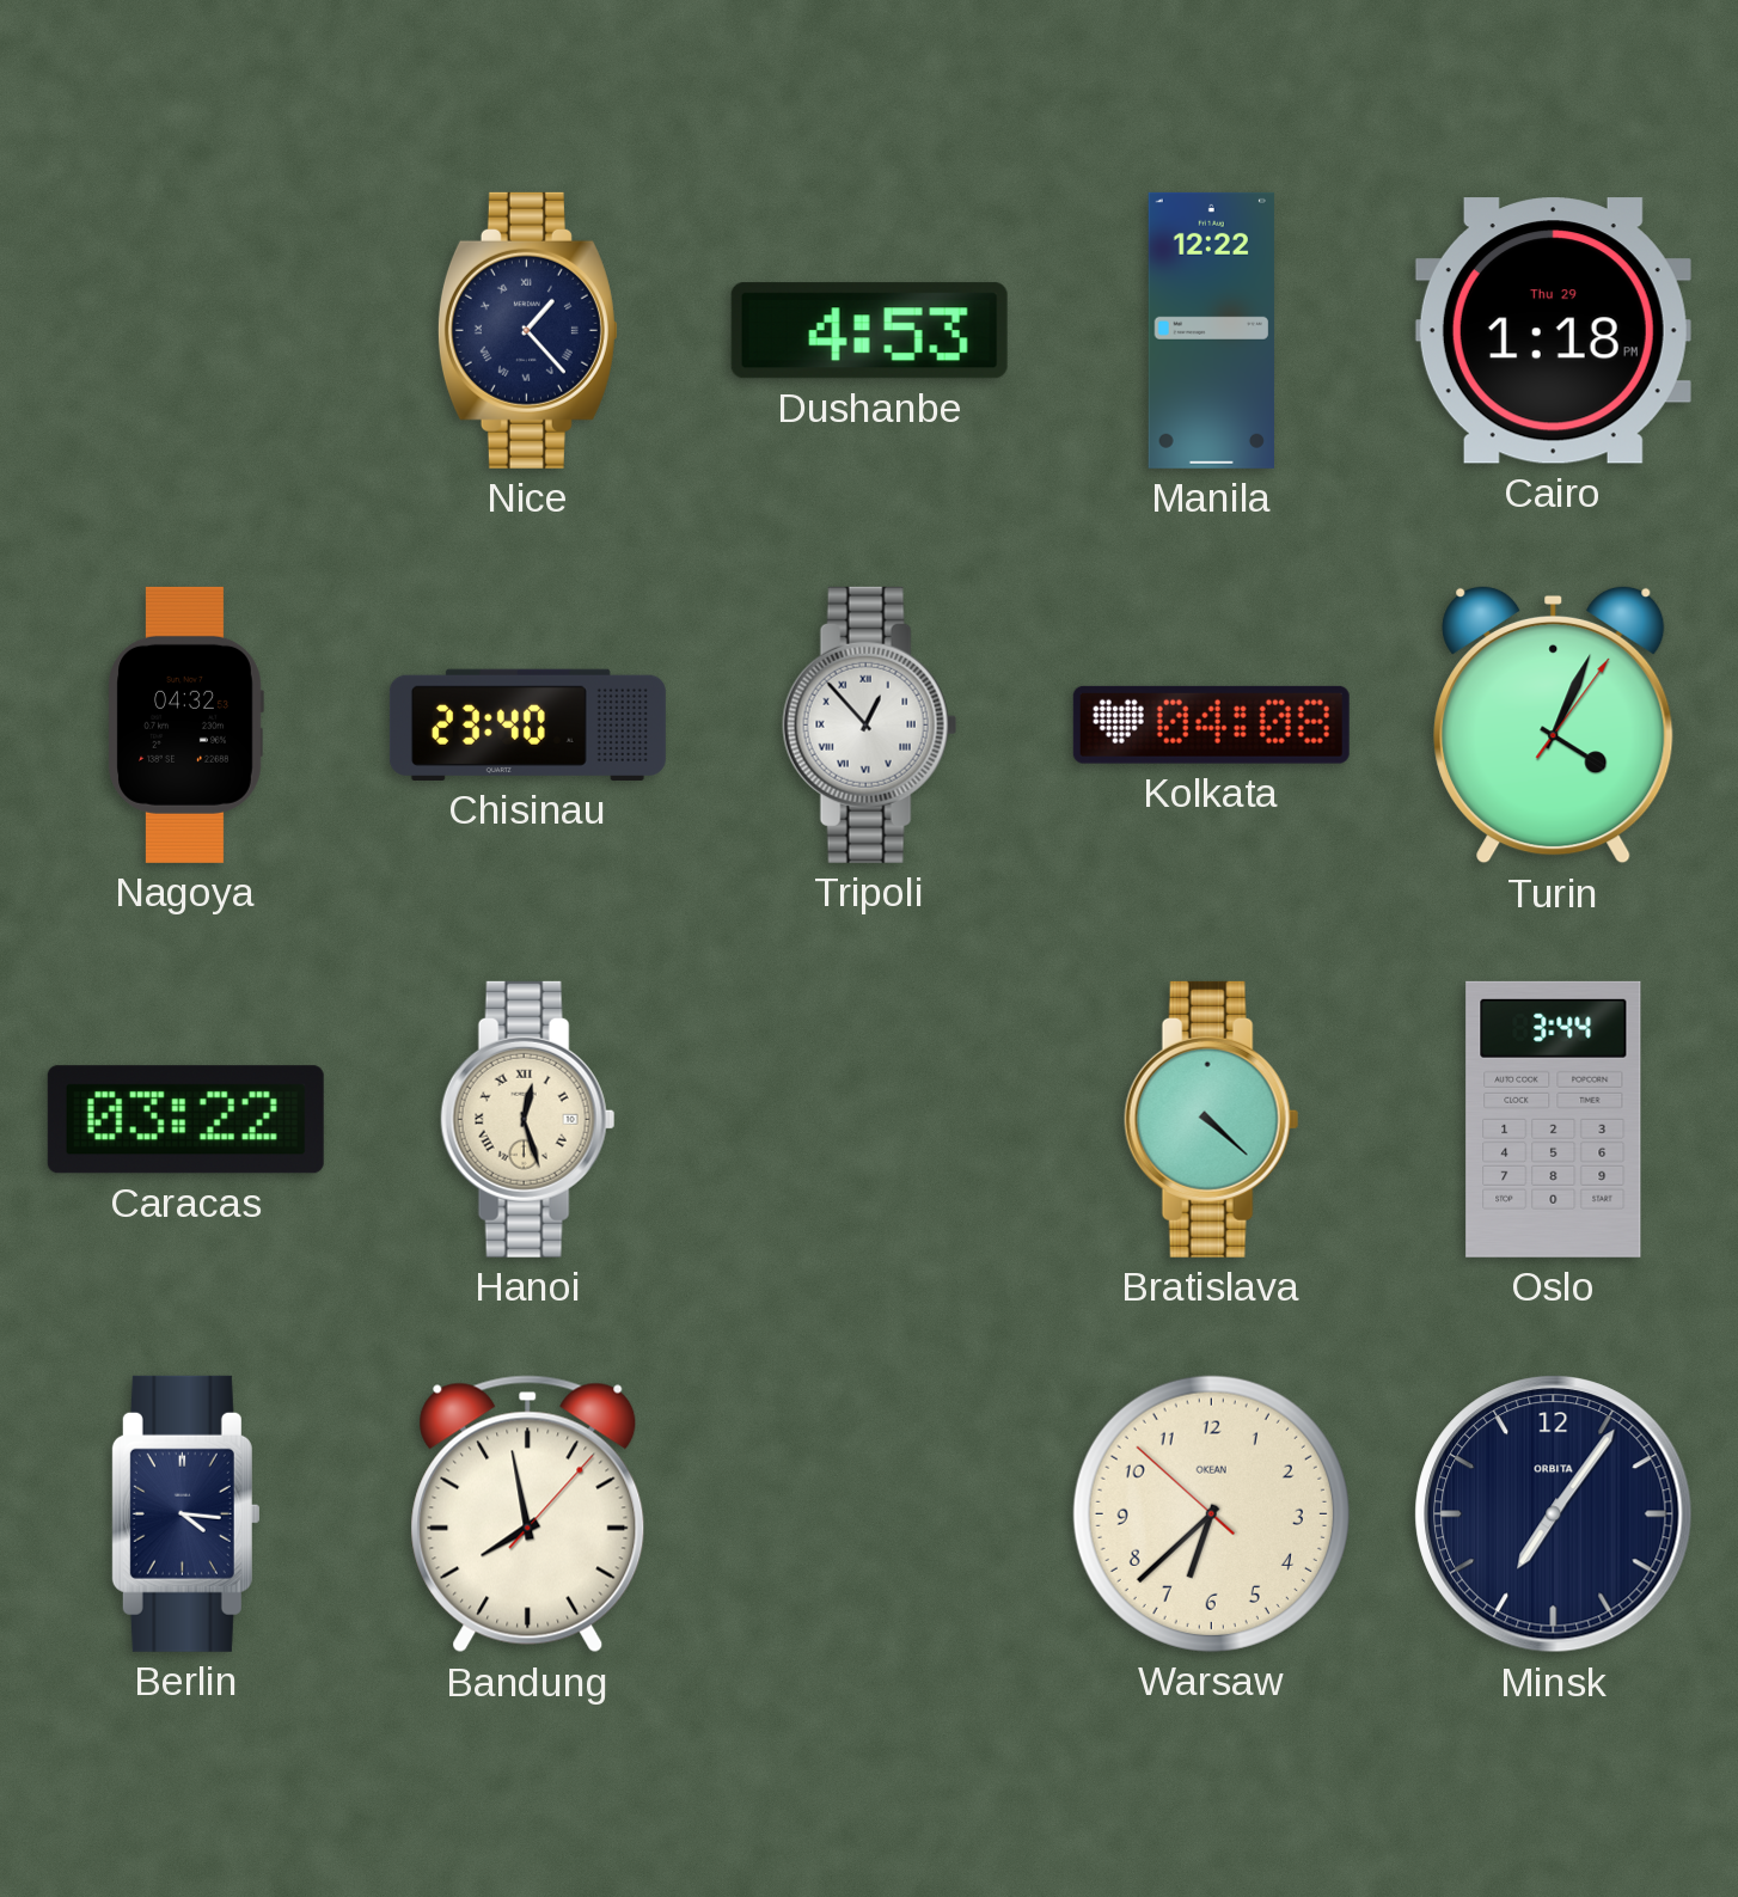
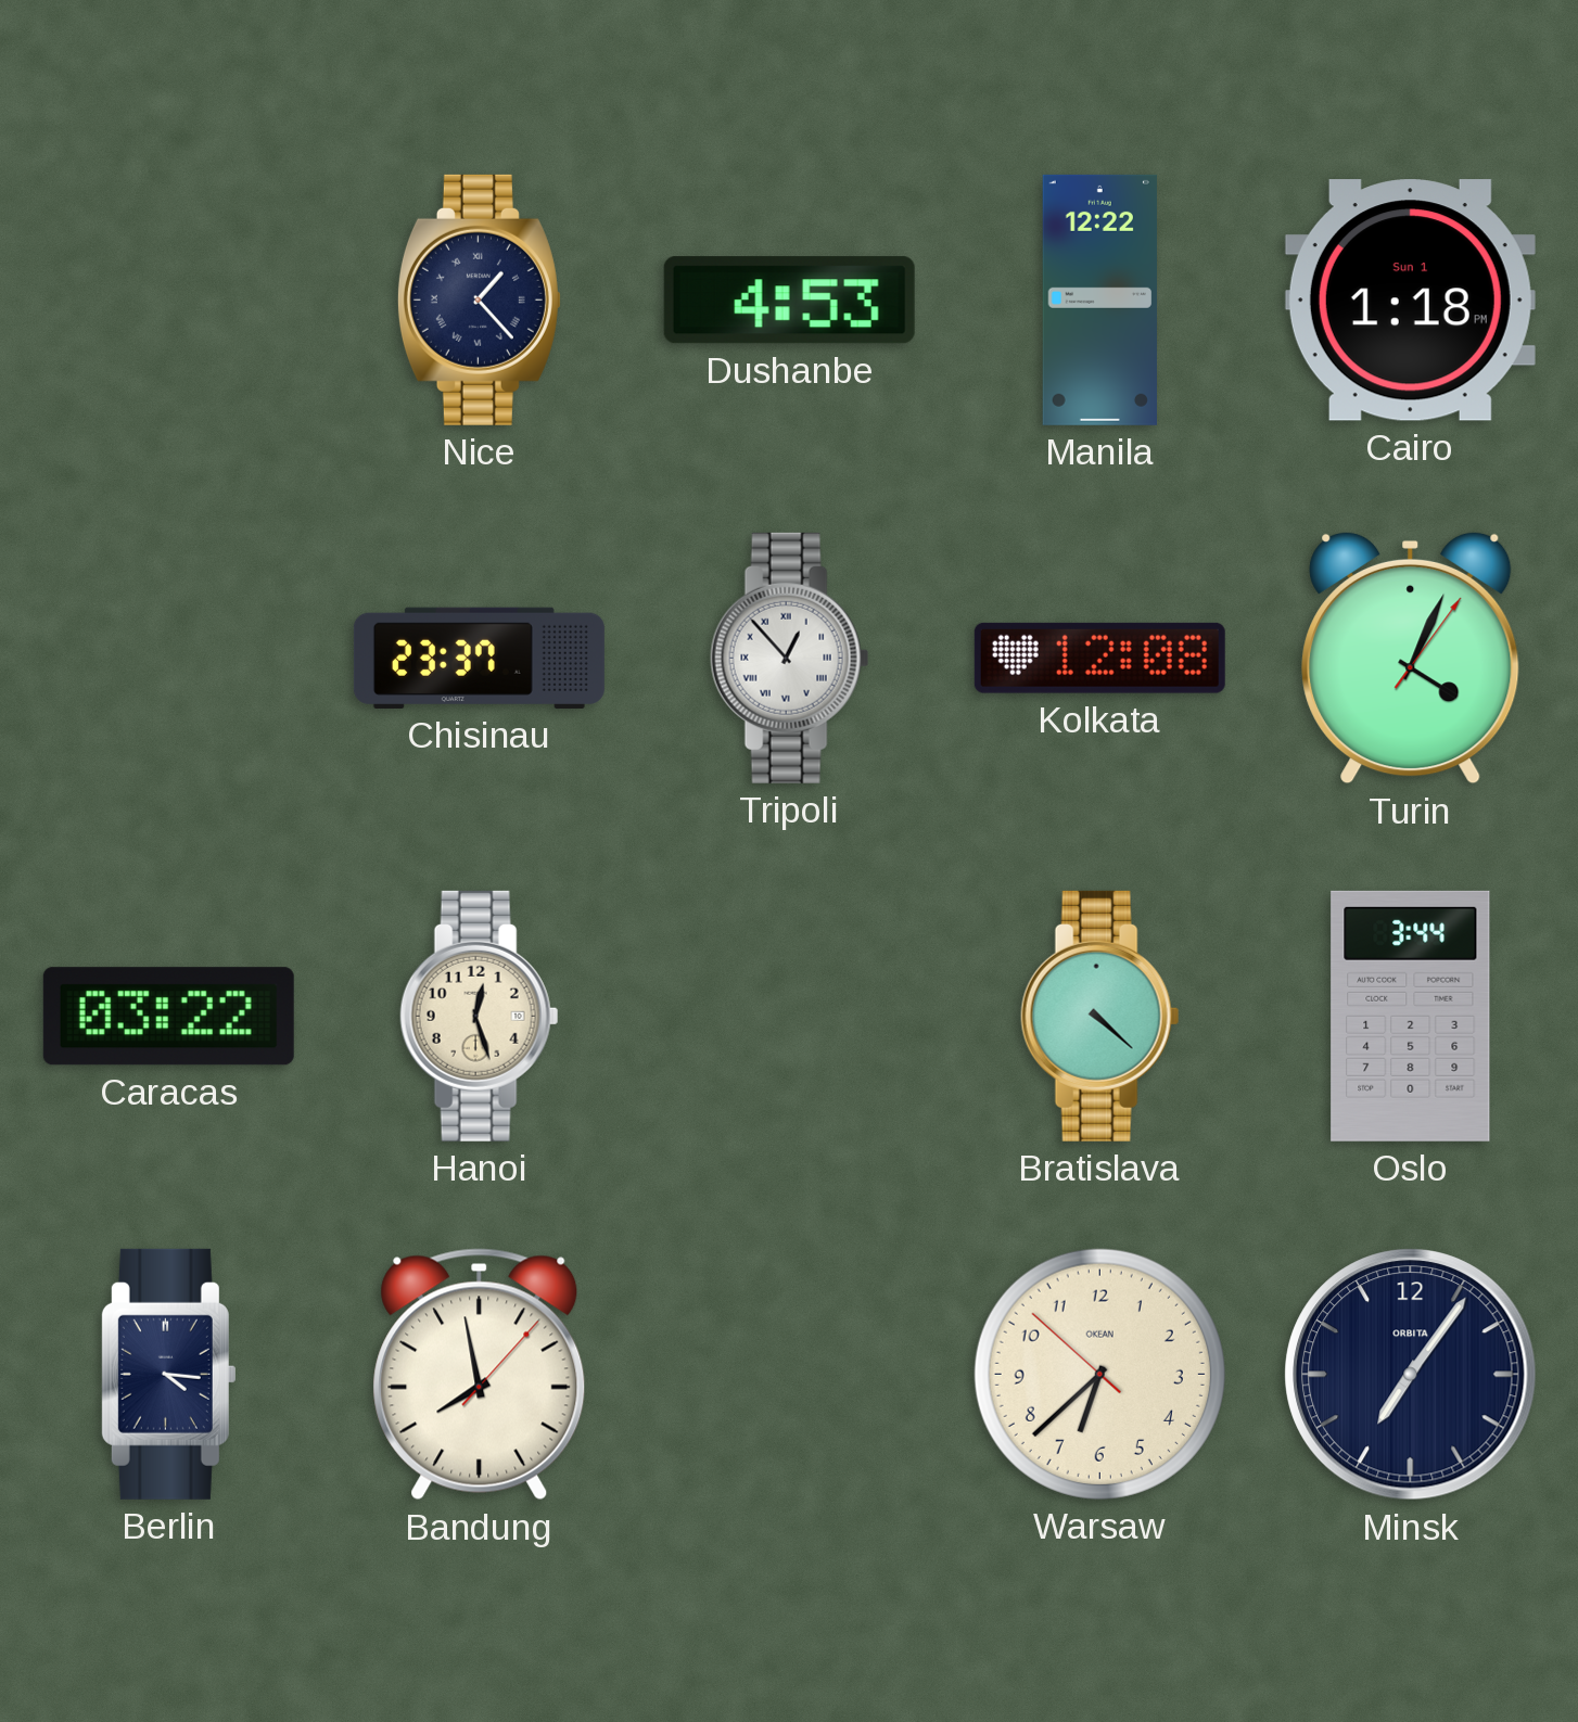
Cairo date: Thu 29 -> Sun 1 (1410, 301)
Nagoya: 04:32 -> none (185, 724)
Chisinau: 23:40 -> 23:37 (479, 658)
Kolkata: 04:08 -> 12:08 (1099, 658)
Hanoi numerals: Roman -> Arabic (480, 1016)
